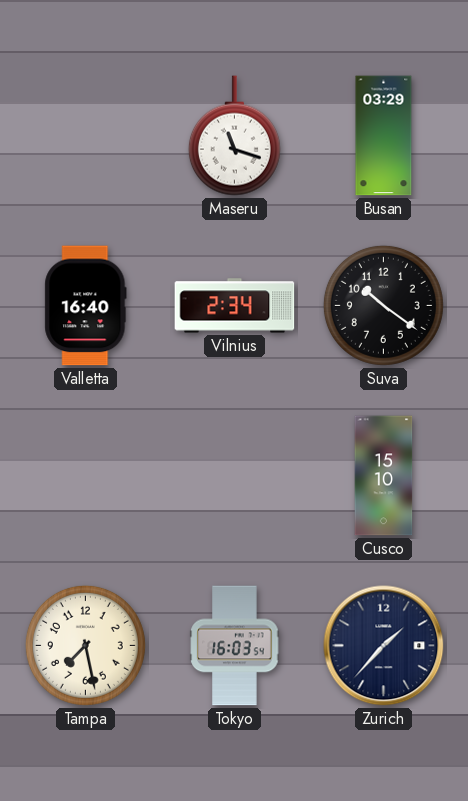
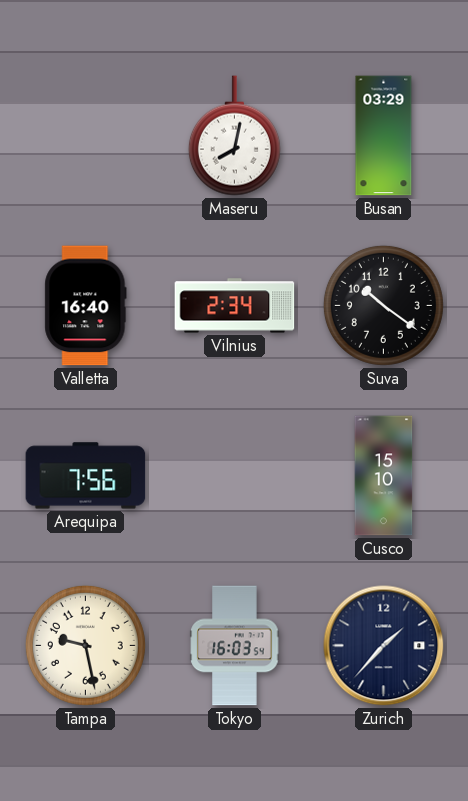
Maseru: 11:18 -> 8:02 (234, 136)
Arequipa: none -> 7:56 (86, 476)
Tampa: 7:28 -> 9:28 (85, 645)
